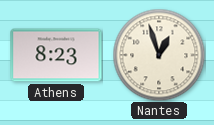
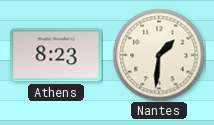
Nantes: 12:57 -> 1:31 (159, 55)
